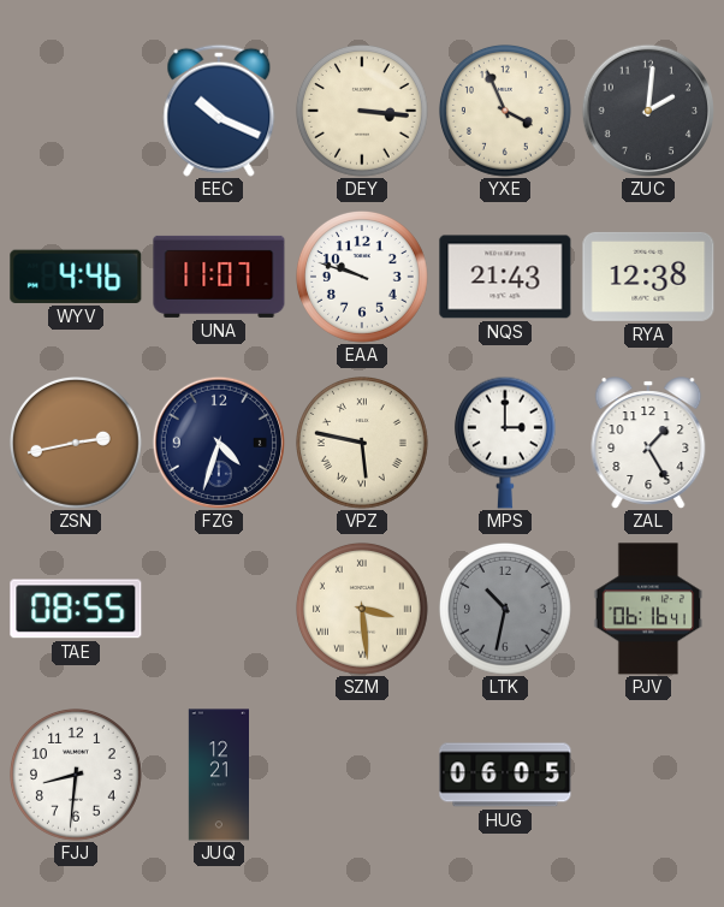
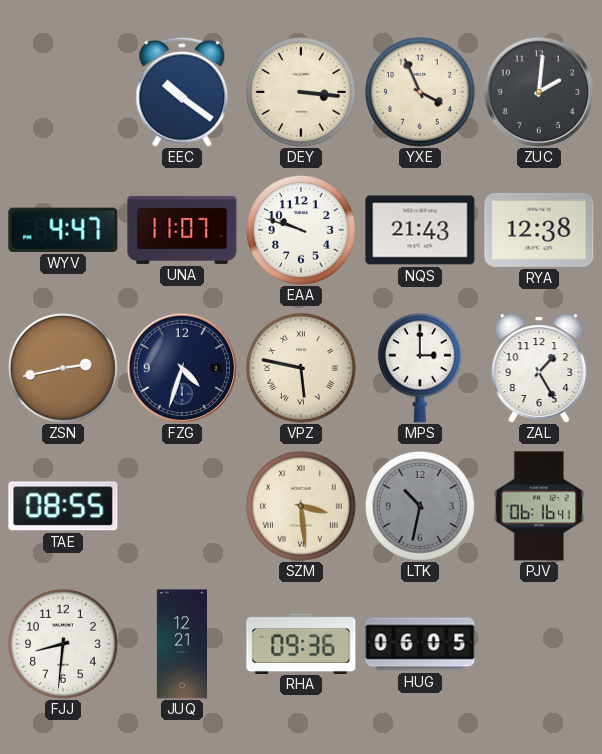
EEC: 10:19 -> 10:21 (182, 92)
WYV: 4:46 -> 4:47 (63, 230)
RHA: none -> 09:36 (301, 643)
